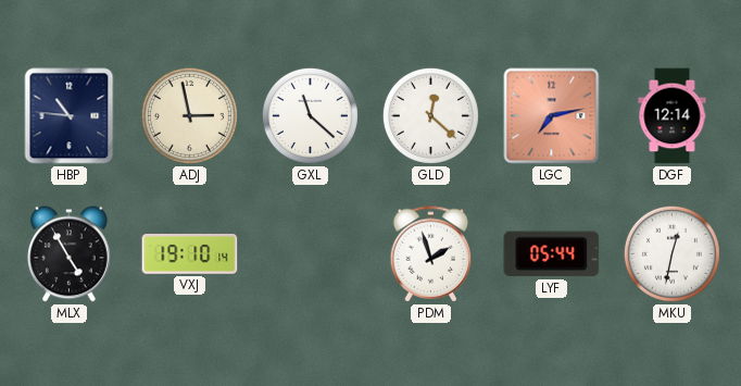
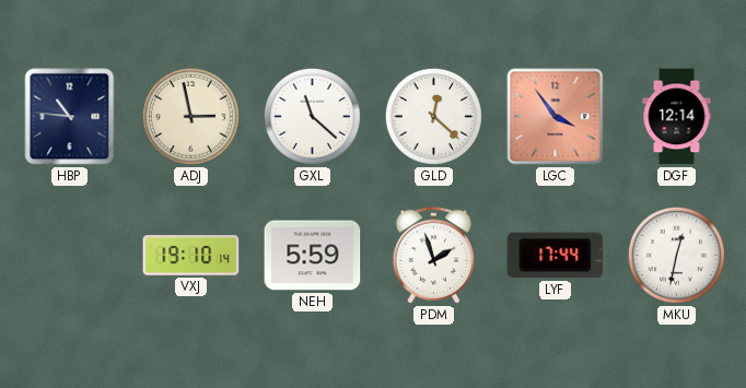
LGC: 7:13 -> 3:54 (556, 117)
MLX: 4:55 -> none (70, 254)
NEH: none -> 5:59 (313, 256)
LYF: 05:44 -> 17:44 (556, 256)
